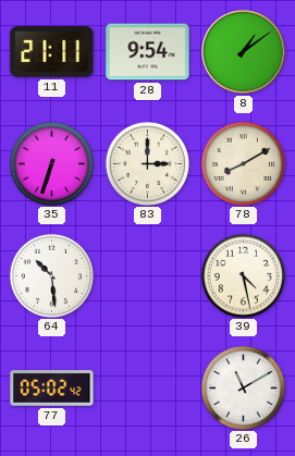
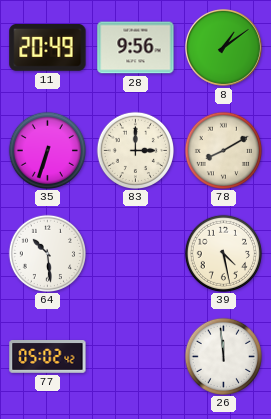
11: 21:11 -> 20:49 (48, 48)
28: 9:54 -> 9:56 (136, 48)
26: 11:10 -> 11:59 (223, 356)
